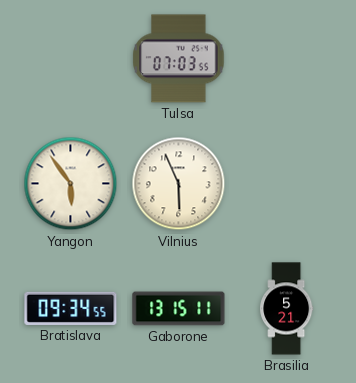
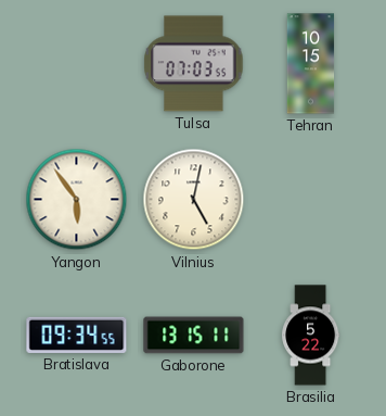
Tehran: none -> 10:15 (311, 64)
Vilnius: 5:56 -> 5:02 (194, 200)
Brasilia: 5:21 -> 5:22 (311, 336)
